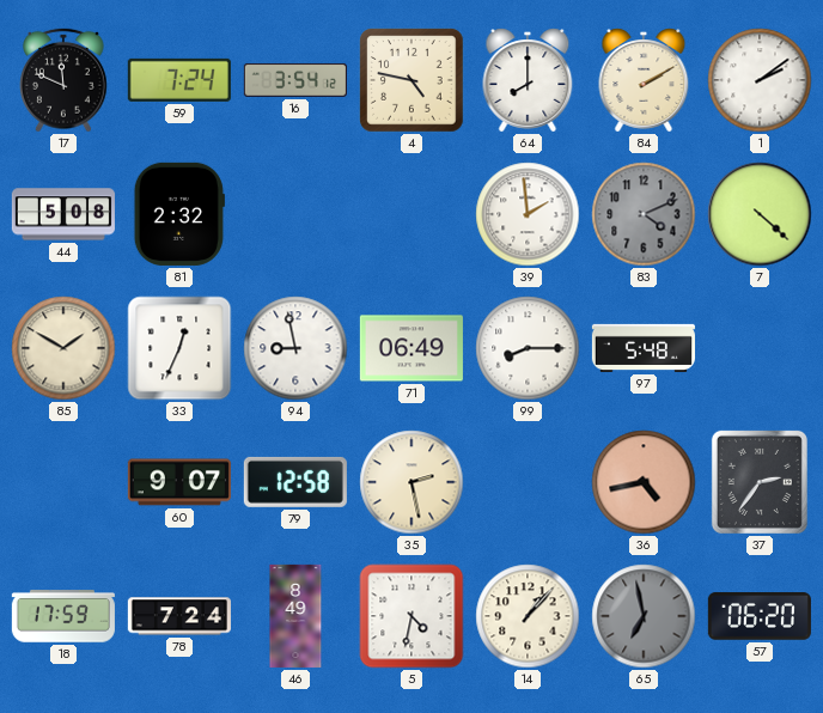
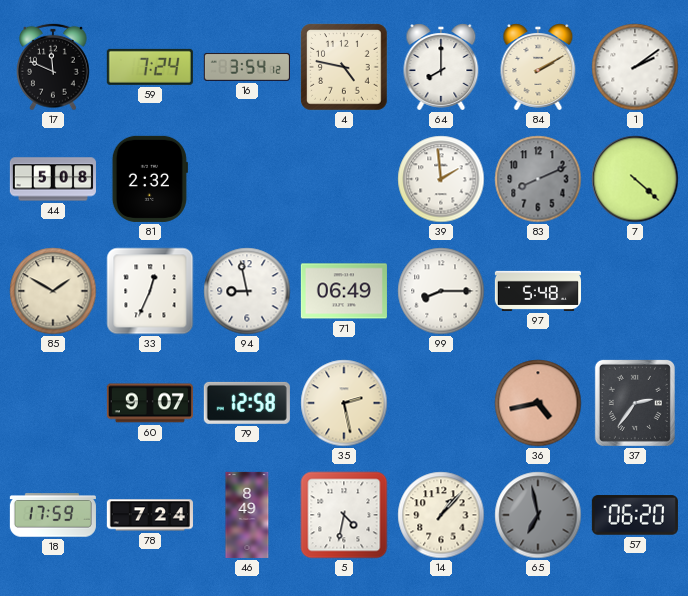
83: 4:11 -> 8:11 (538, 179)
